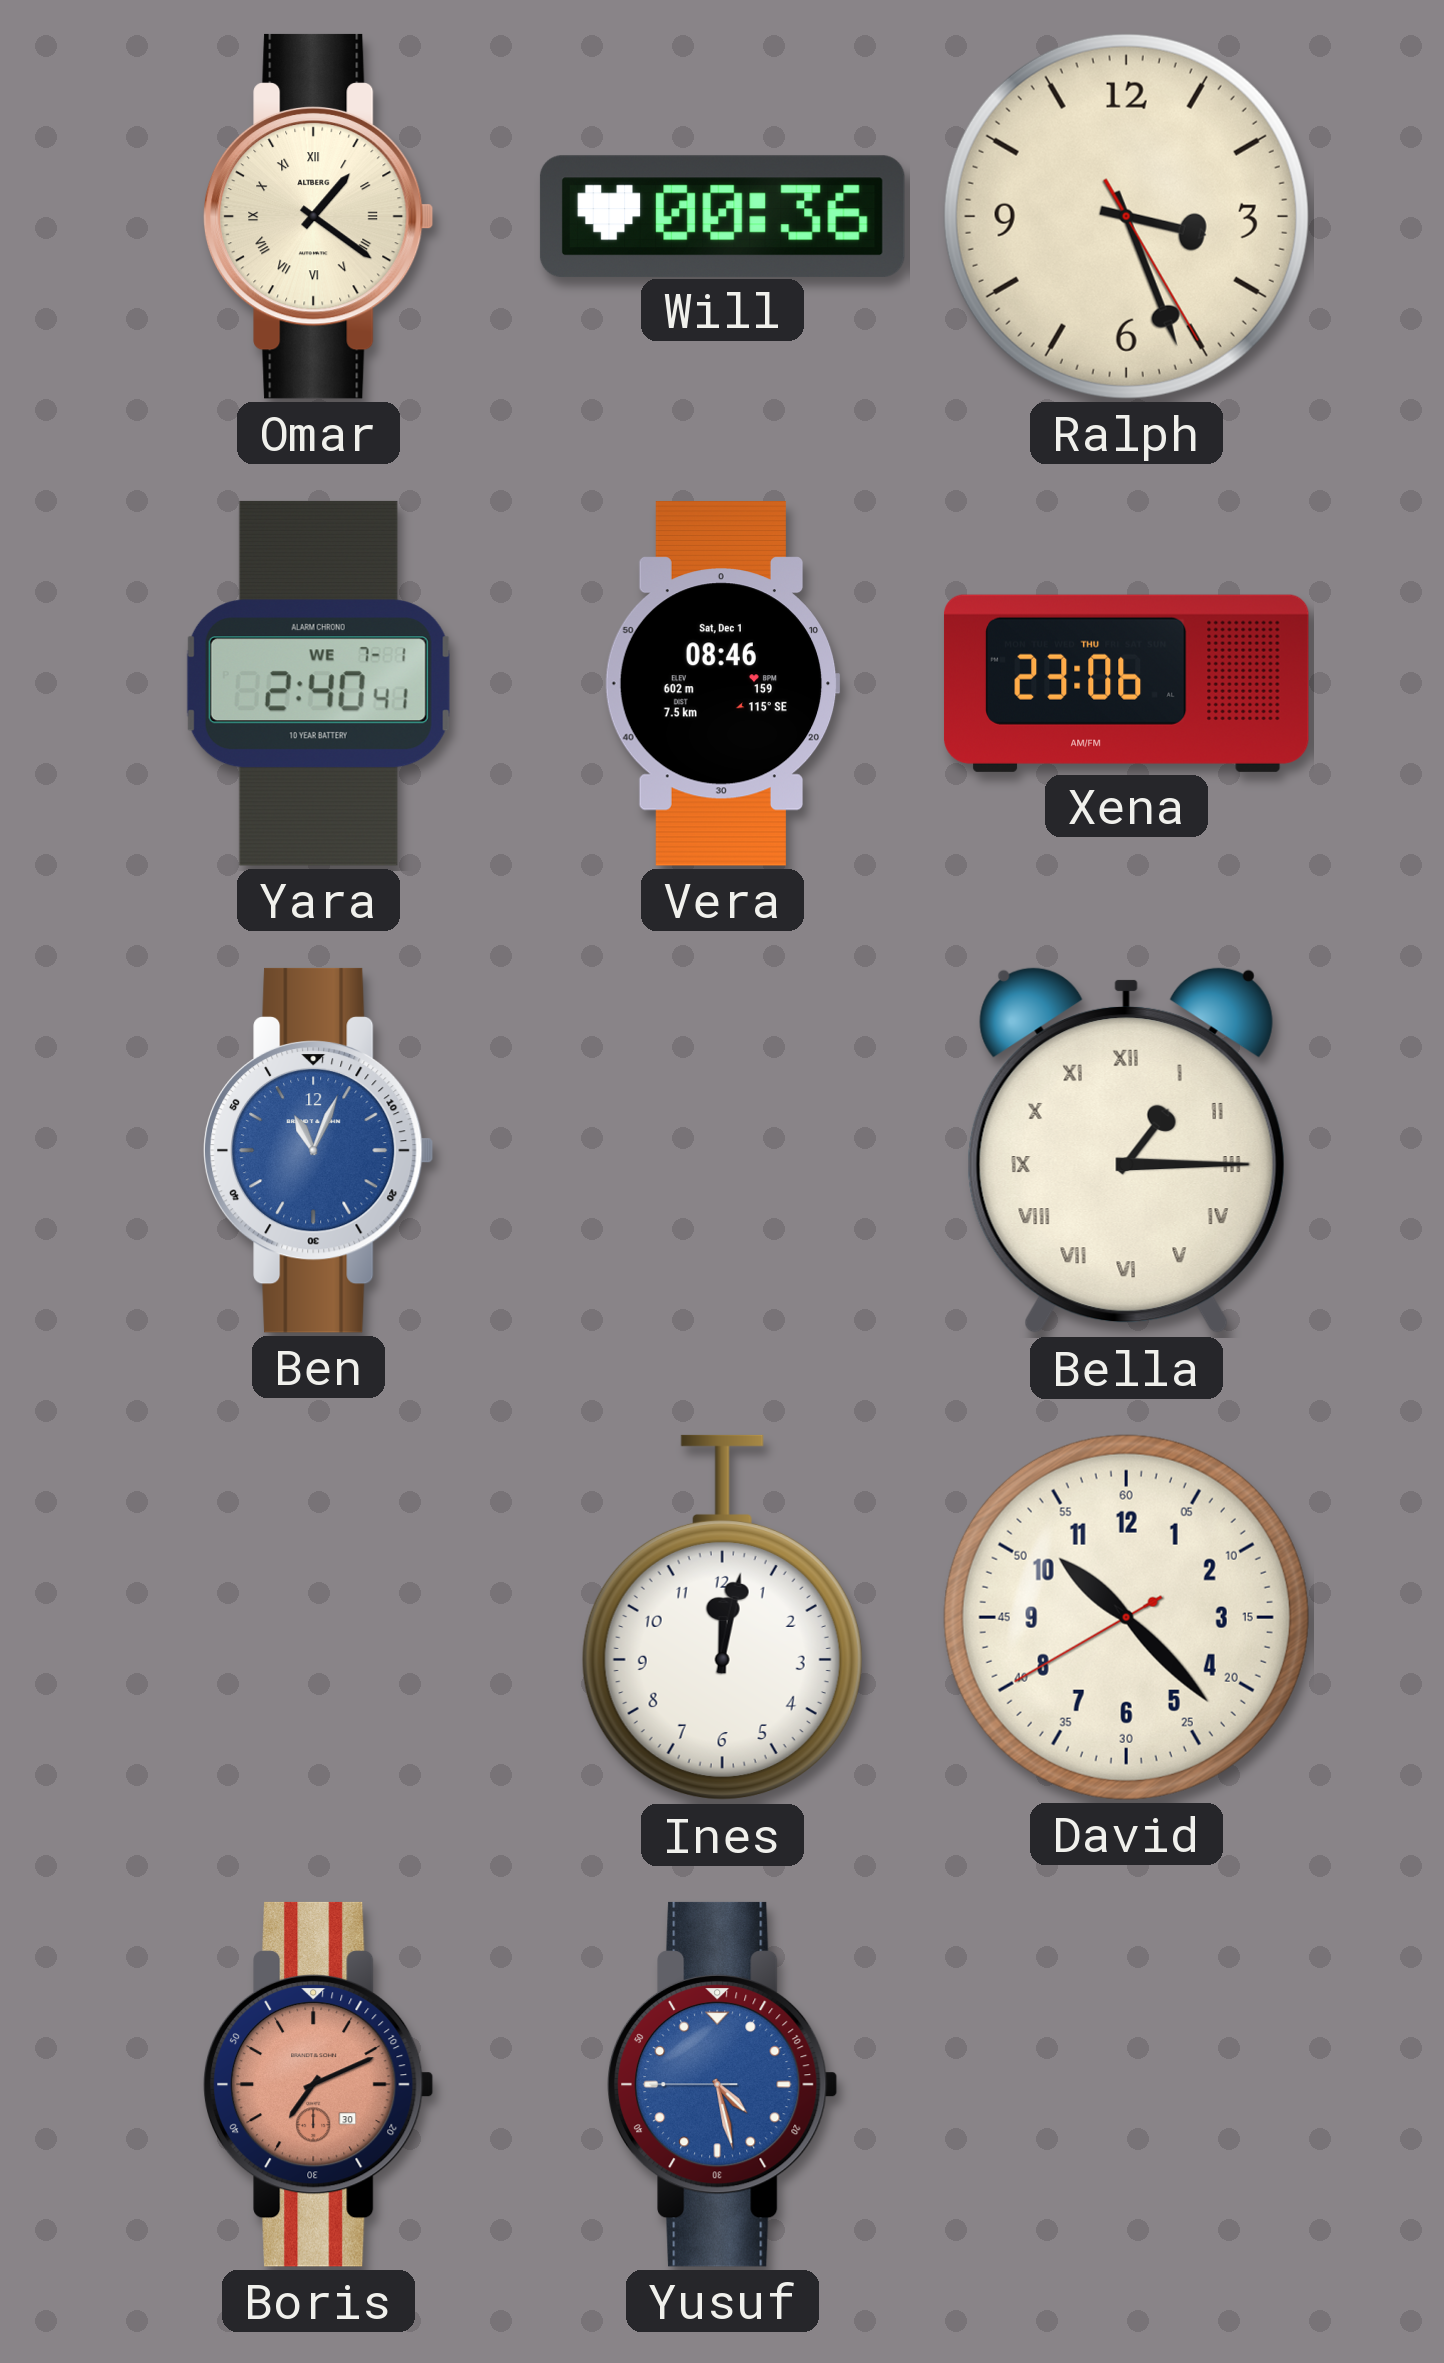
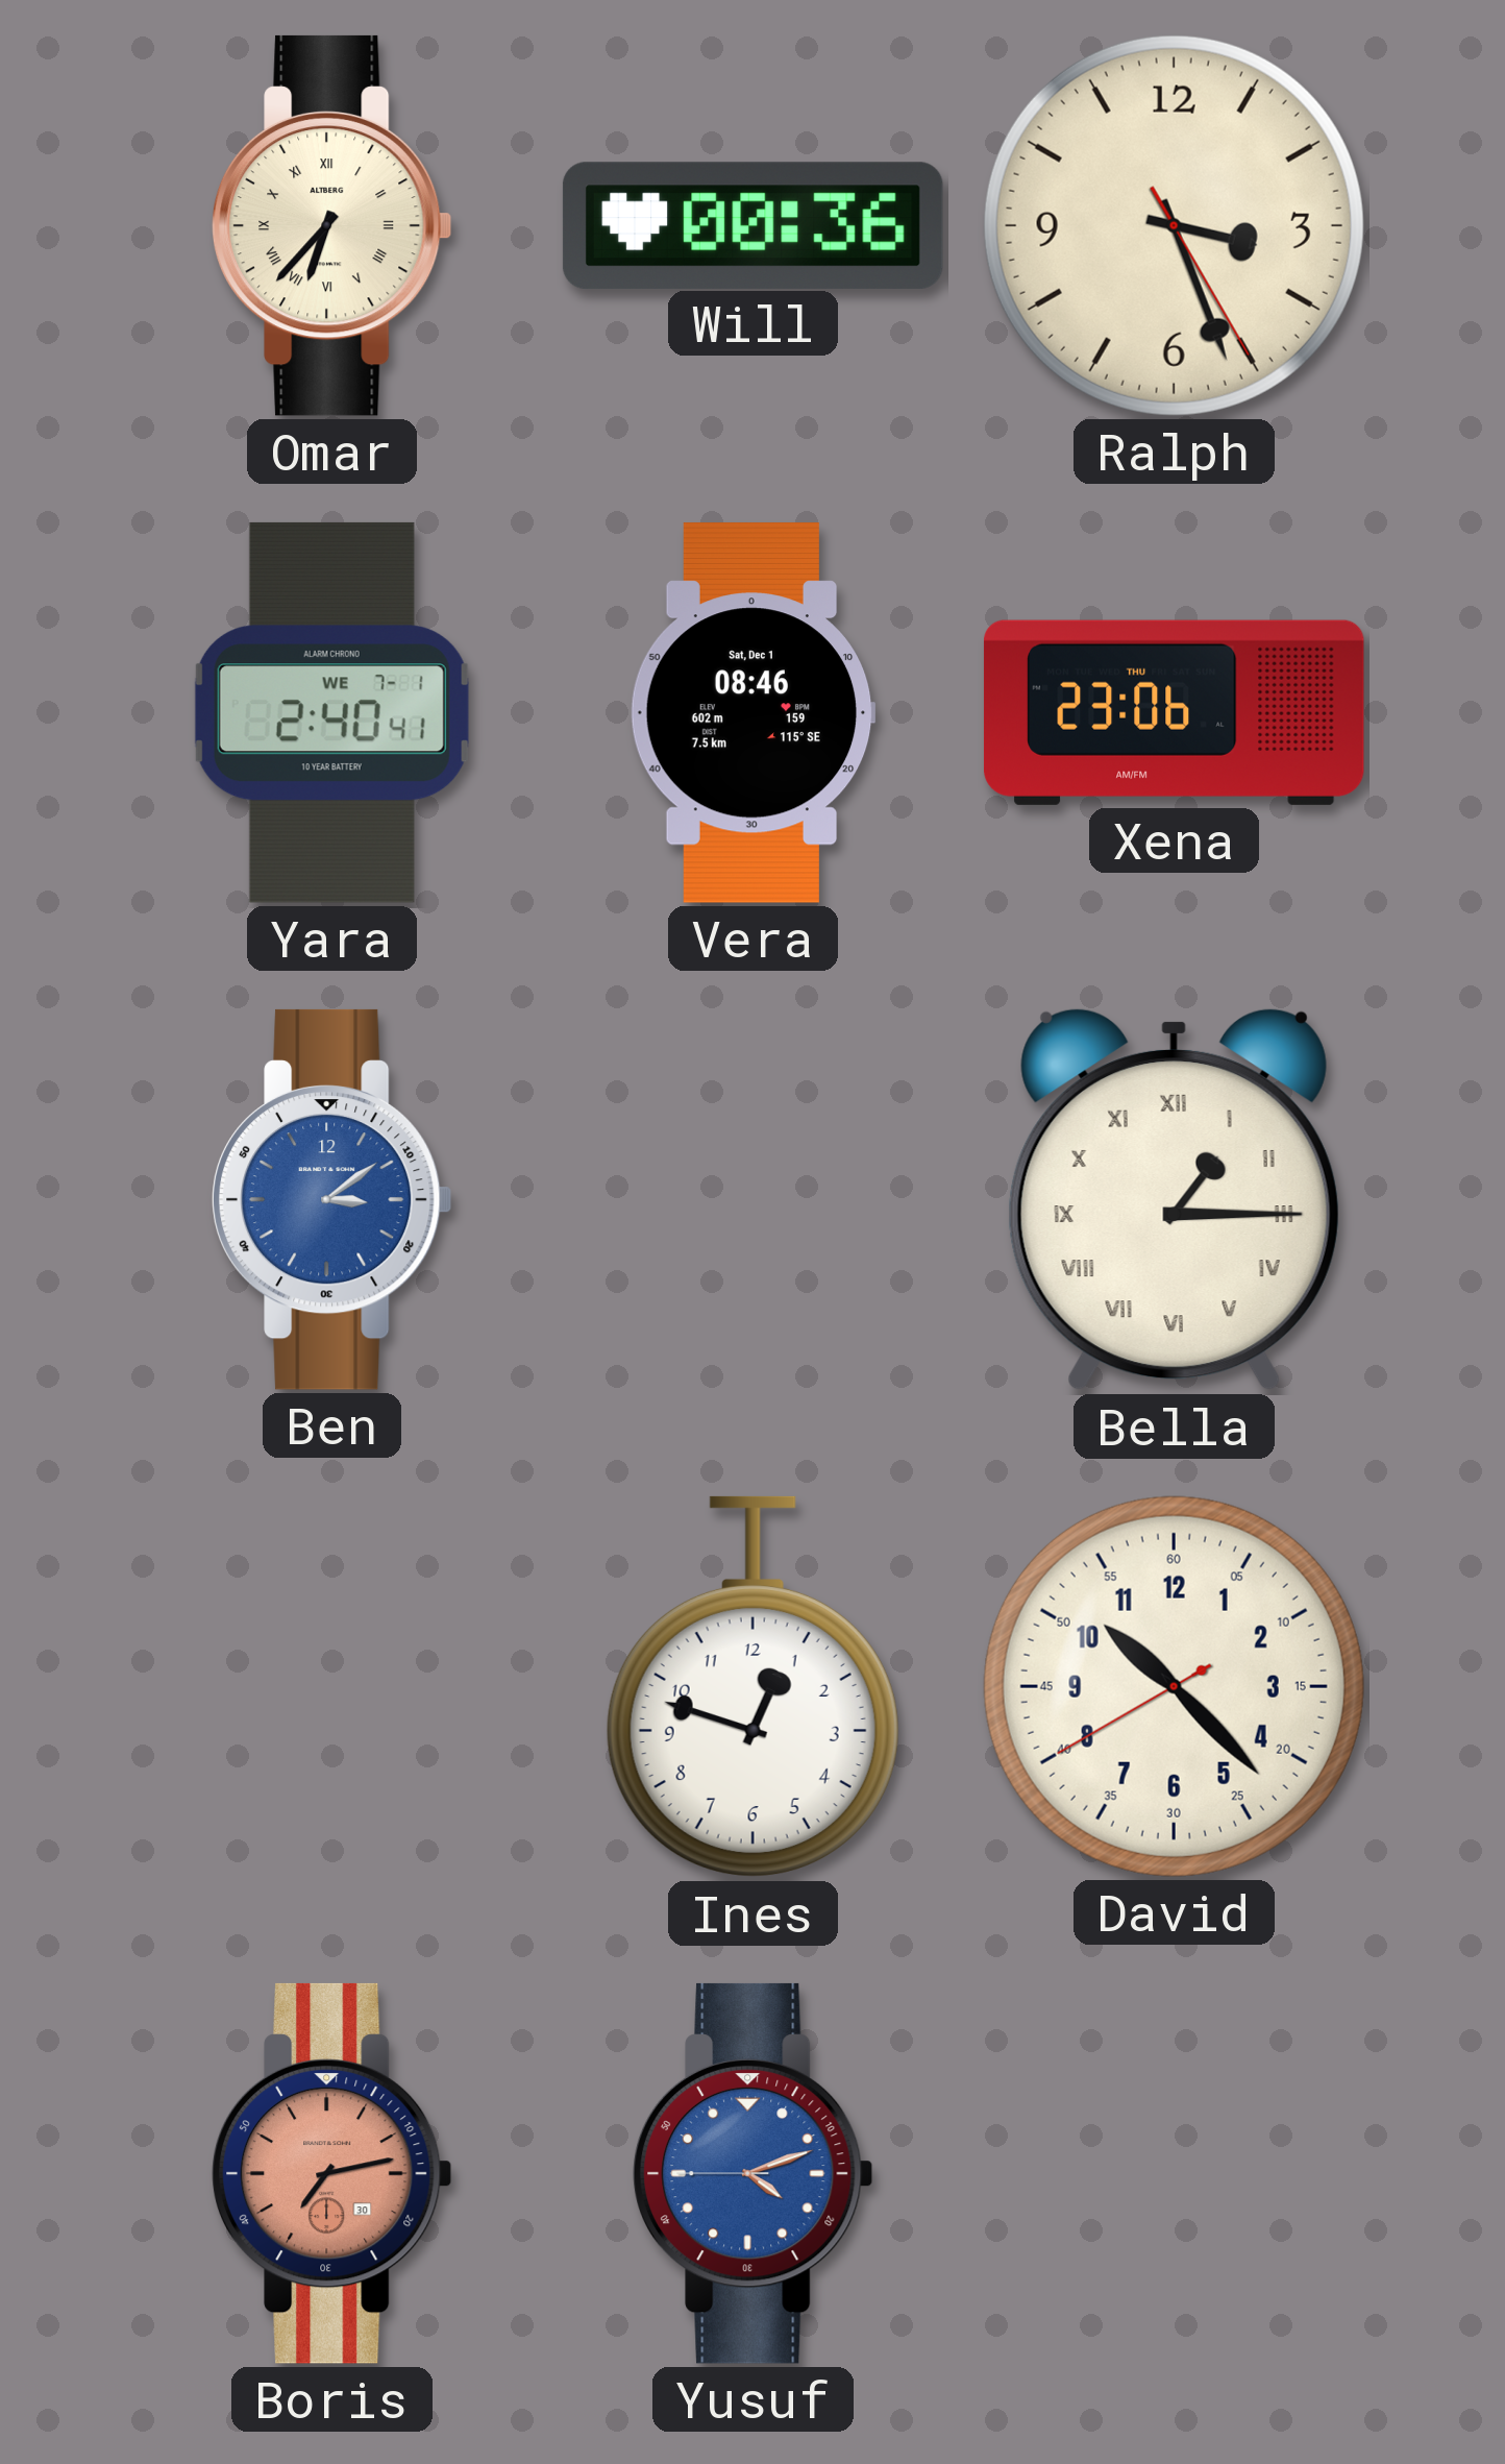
Omar: 1:21 -> 6:37 (332, 225)
Ben: 11:04 -> 3:09 (332, 1199)
Ines: 12:02 -> 12:48 (752, 1687)
Boris: 7:11 -> 7:13 (332, 2173)
Yusuf: 4:27 -> 4:11 (754, 2173)
